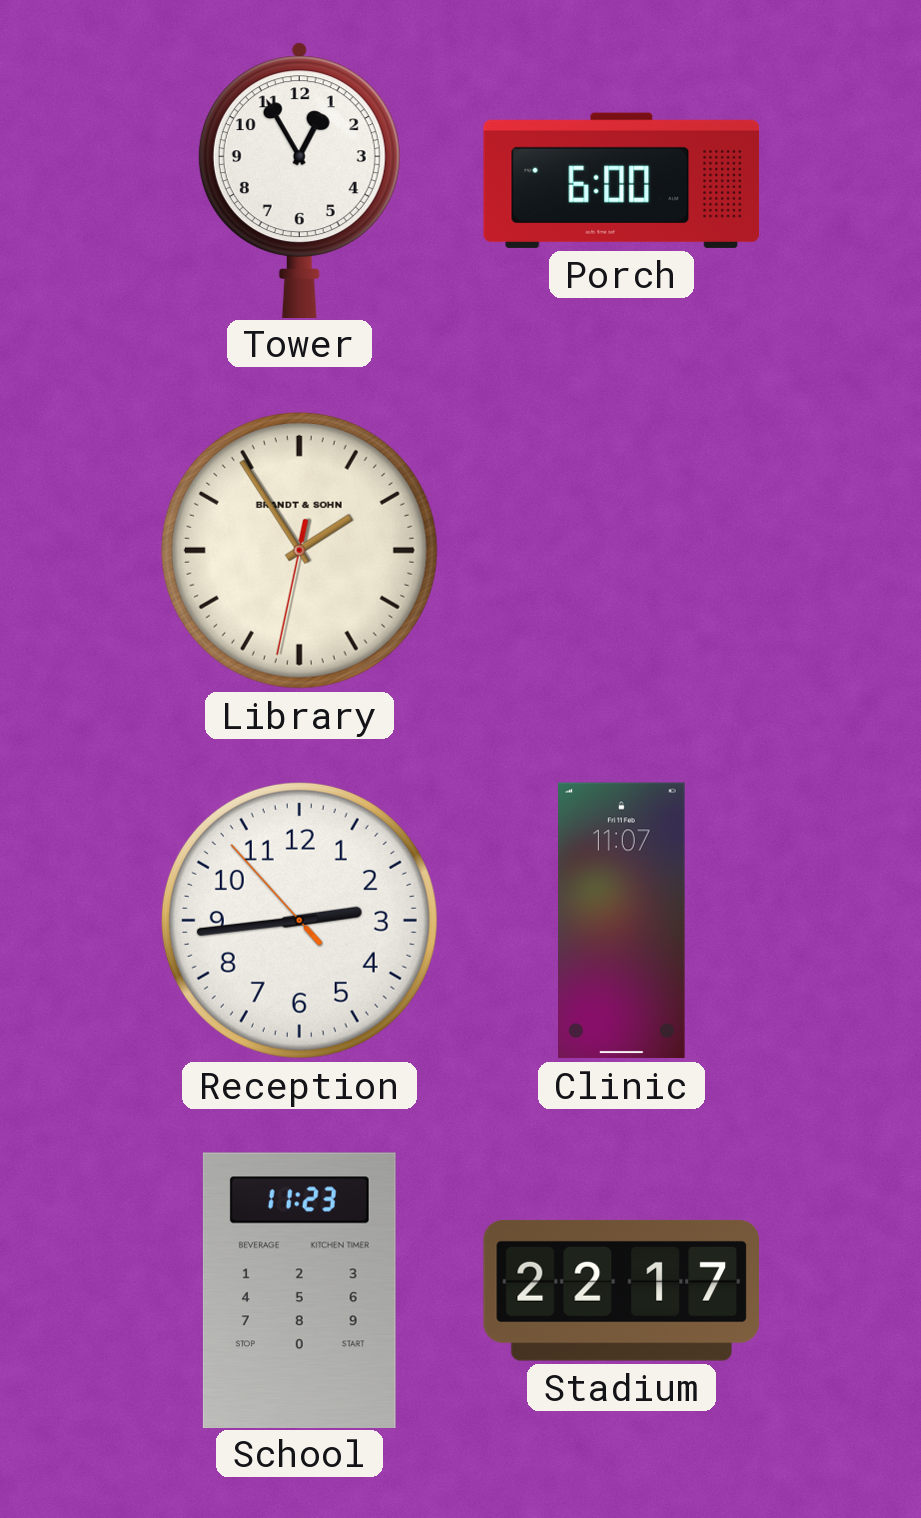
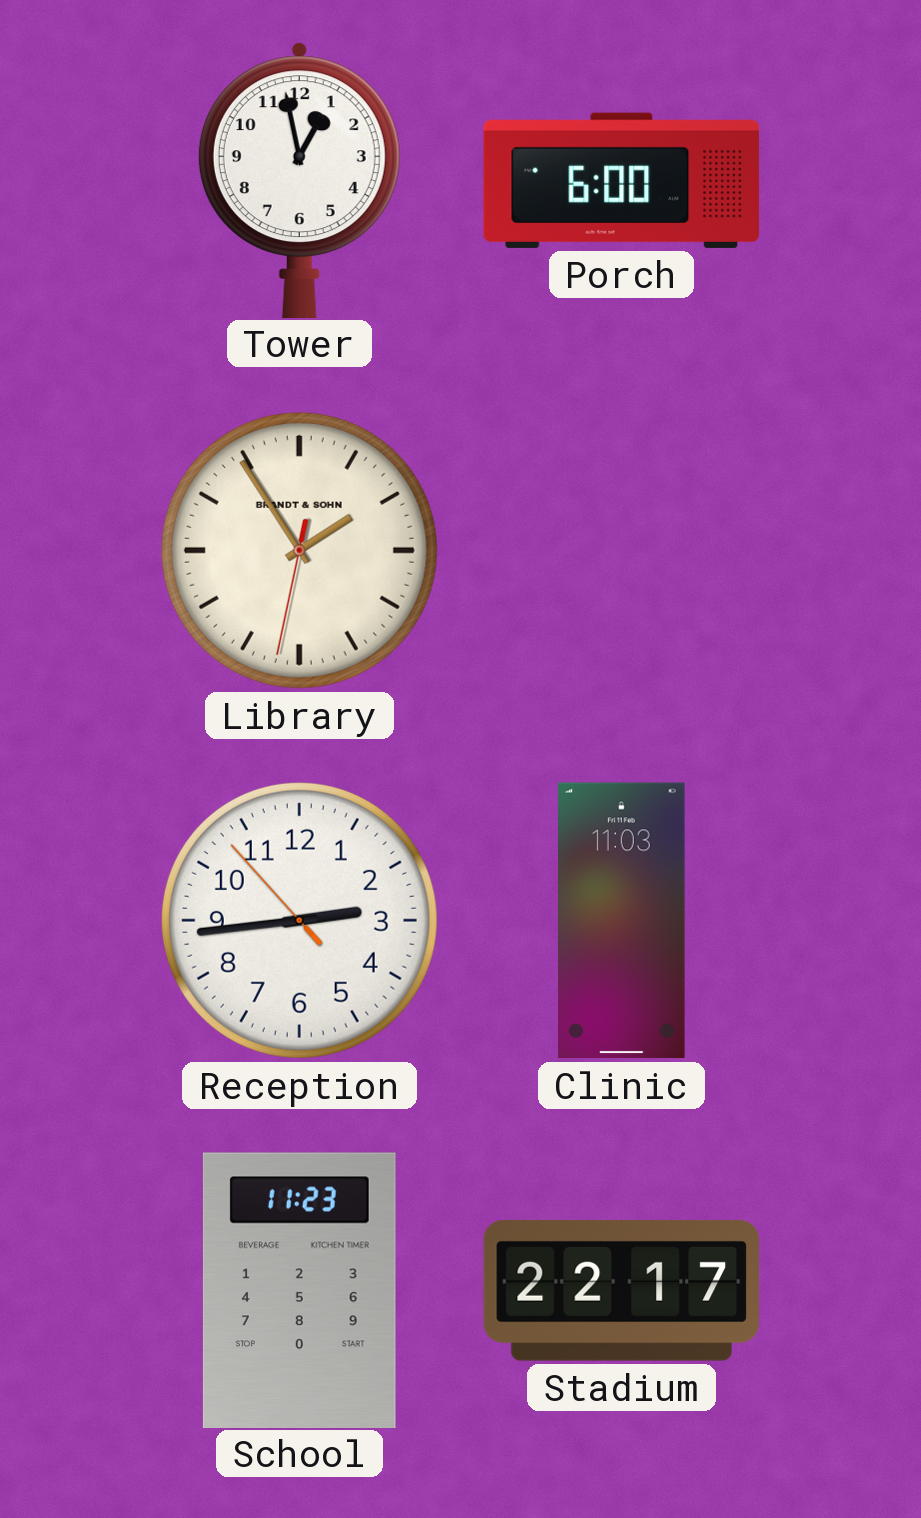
Tower: 12:55 -> 12:58 (299, 180)
Clinic: 11:07 -> 11:03 (622, 921)
